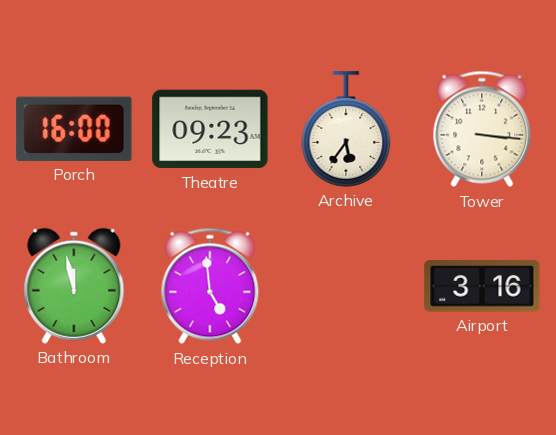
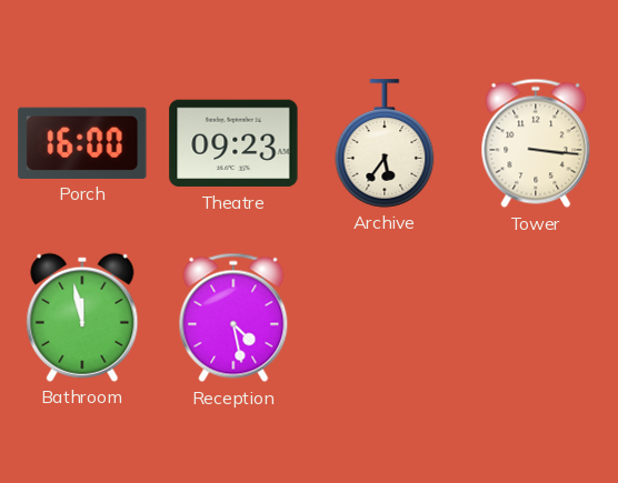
Reception: 4:59 -> 4:28 (233, 318)
Airport: 3:16 -> none (482, 286)
